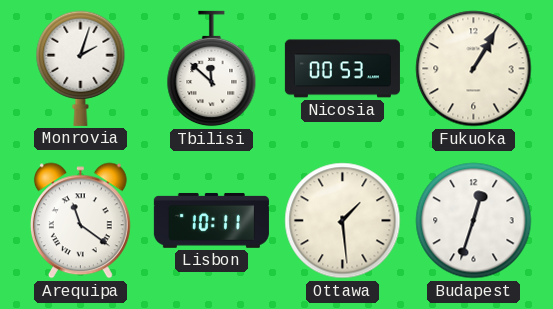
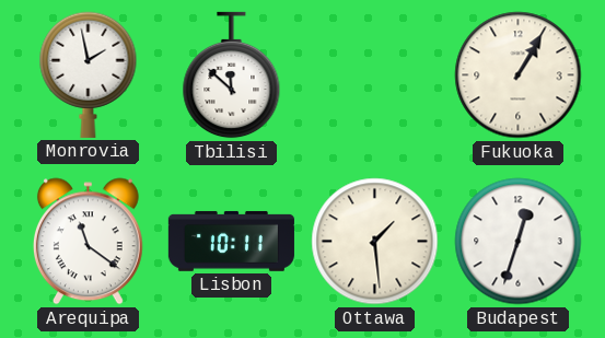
Monrovia: 2:03 -> 1:58 (89, 74)
Nicosia: 00:53 -> none (342, 69)
